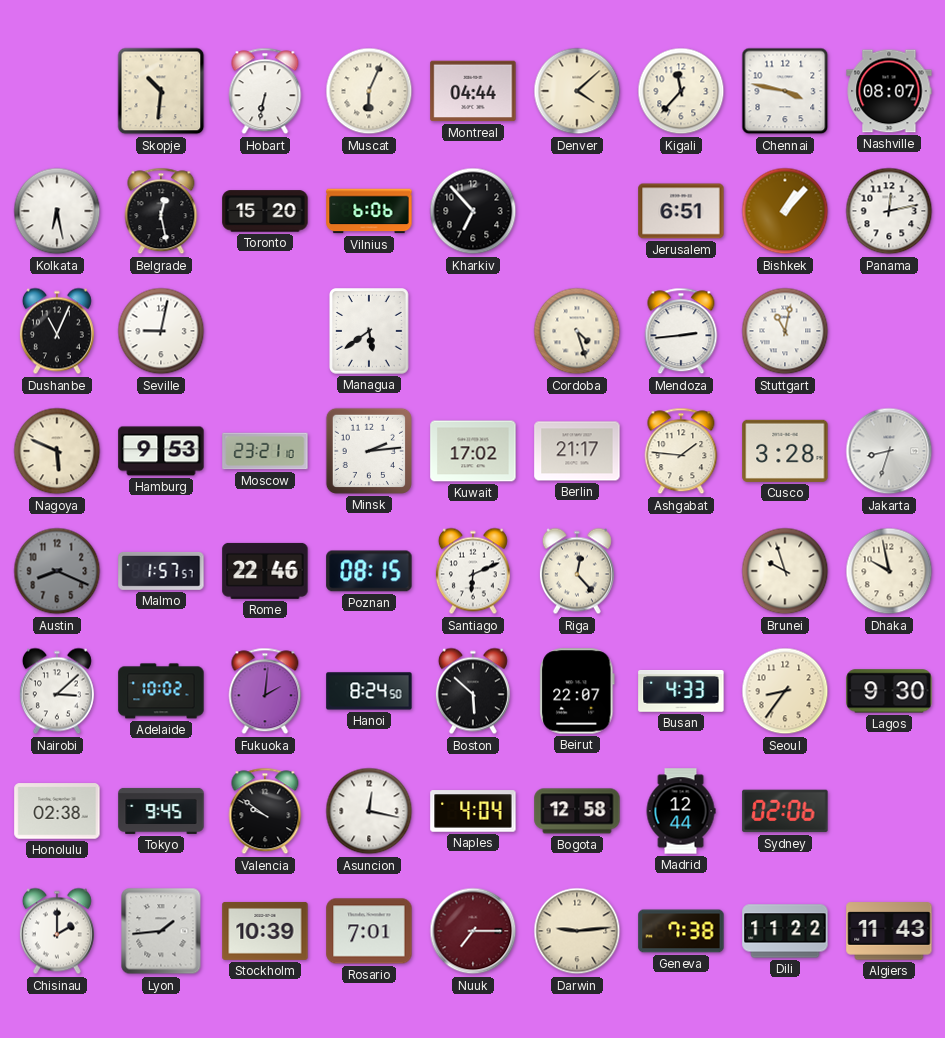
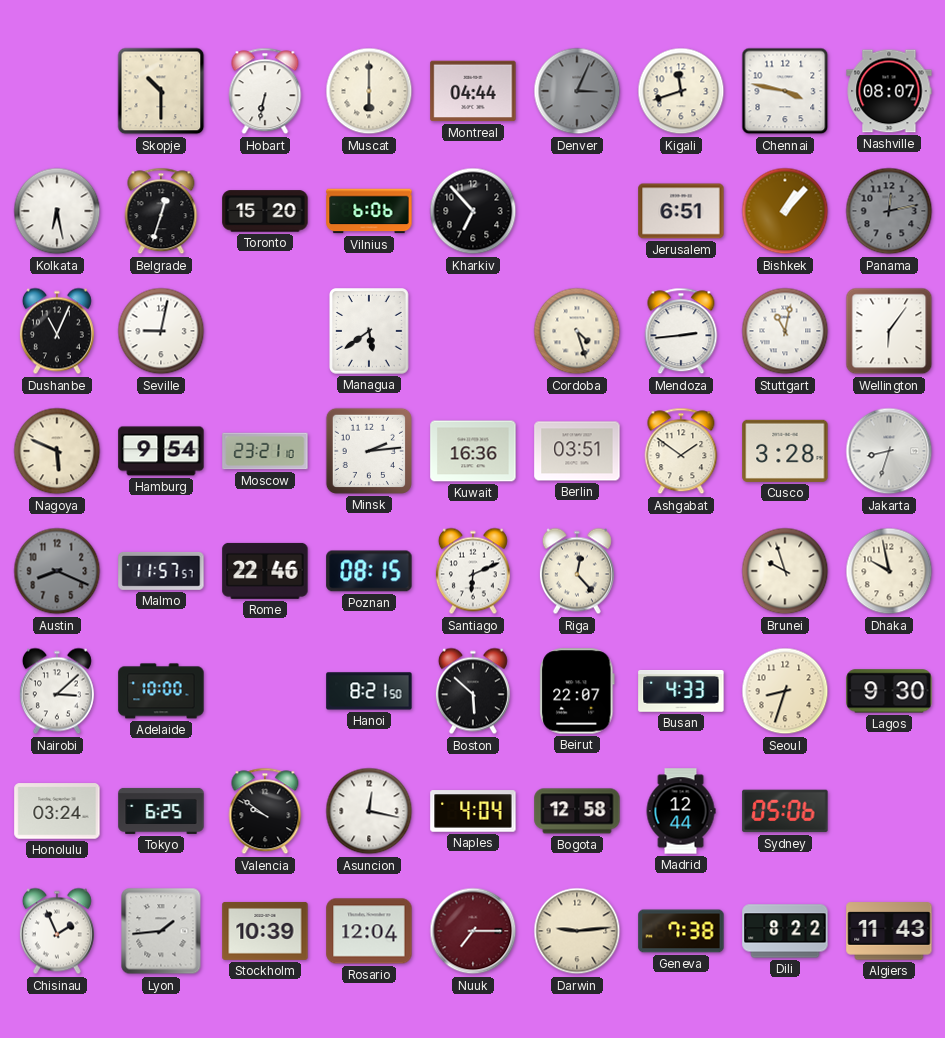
Skopje: 10:31 -> 10:30 (161, 91)
Muscat: 6:04 -> 6:00 (369, 91)
Denver: 4:08 -> 3:04 (577, 91)
Denver dial: cream -> grey (577, 91)
Kigali: 11:37 -> 11:42 (681, 91)
Belgrade: 12:28 -> 12:33 (161, 211)
Panama dial: white -> grey (889, 211)
Wellington: none -> 6:06 (889, 331)
Hamburg: 9:53 -> 9:54 (161, 451)
Kuwait: 17:02 -> 16:36 (473, 451)
Berlin: 21:17 -> 03:51 (577, 451)
Ashgabat: 1:46 -> 1:51 (681, 451)
Malmo: 1:57 -> 11:57 (161, 571)
Adelaide: 10:02 -> 10:00 (161, 691)
Fukuoka: 2:01 -> none (265, 691)
Hanoi: 8:24 -> 8:21 (369, 691)
Seoul: 8:36 -> 8:33 (785, 691)
Honolulu: 02:38 -> 03:24 (57, 811)
Tokyo: 9:45 -> 6:25 (161, 811)
Sydney: 02:06 -> 05:06 (785, 811)
Chisinau: 2:00 -> 1:56 (57, 931)
Rosario: 7:01 -> 12:04 (369, 931)
Dili: 11:22 -> 8:22 (785, 931)
